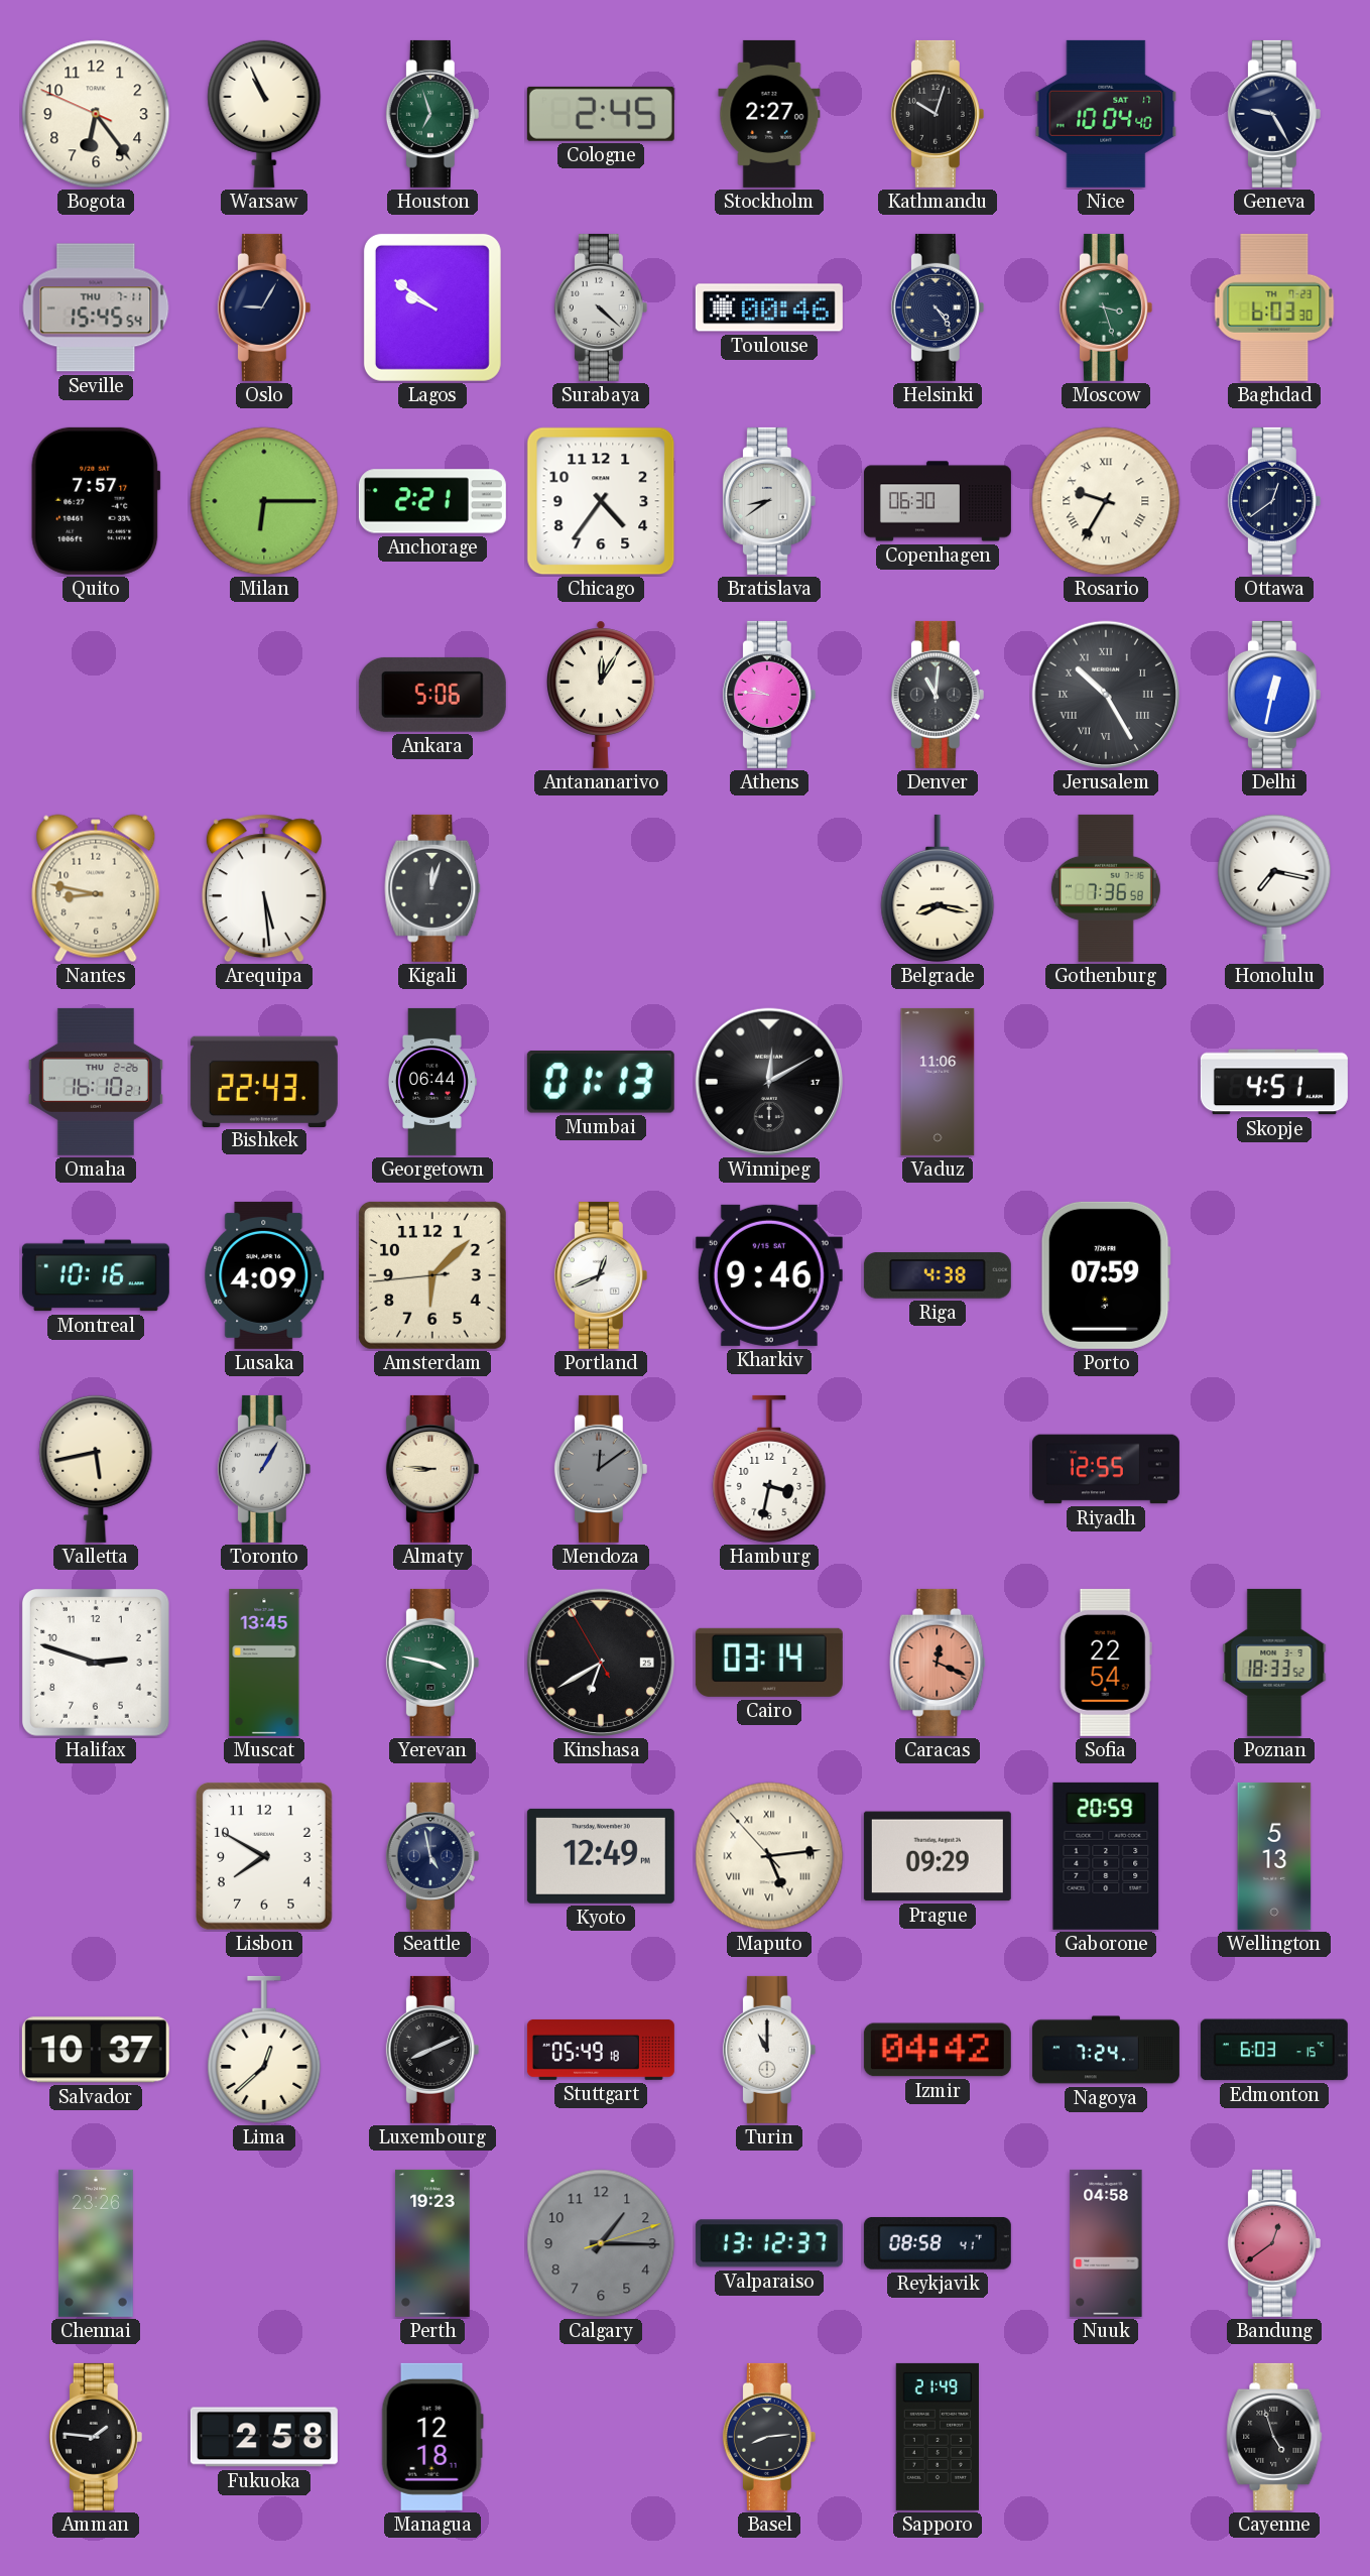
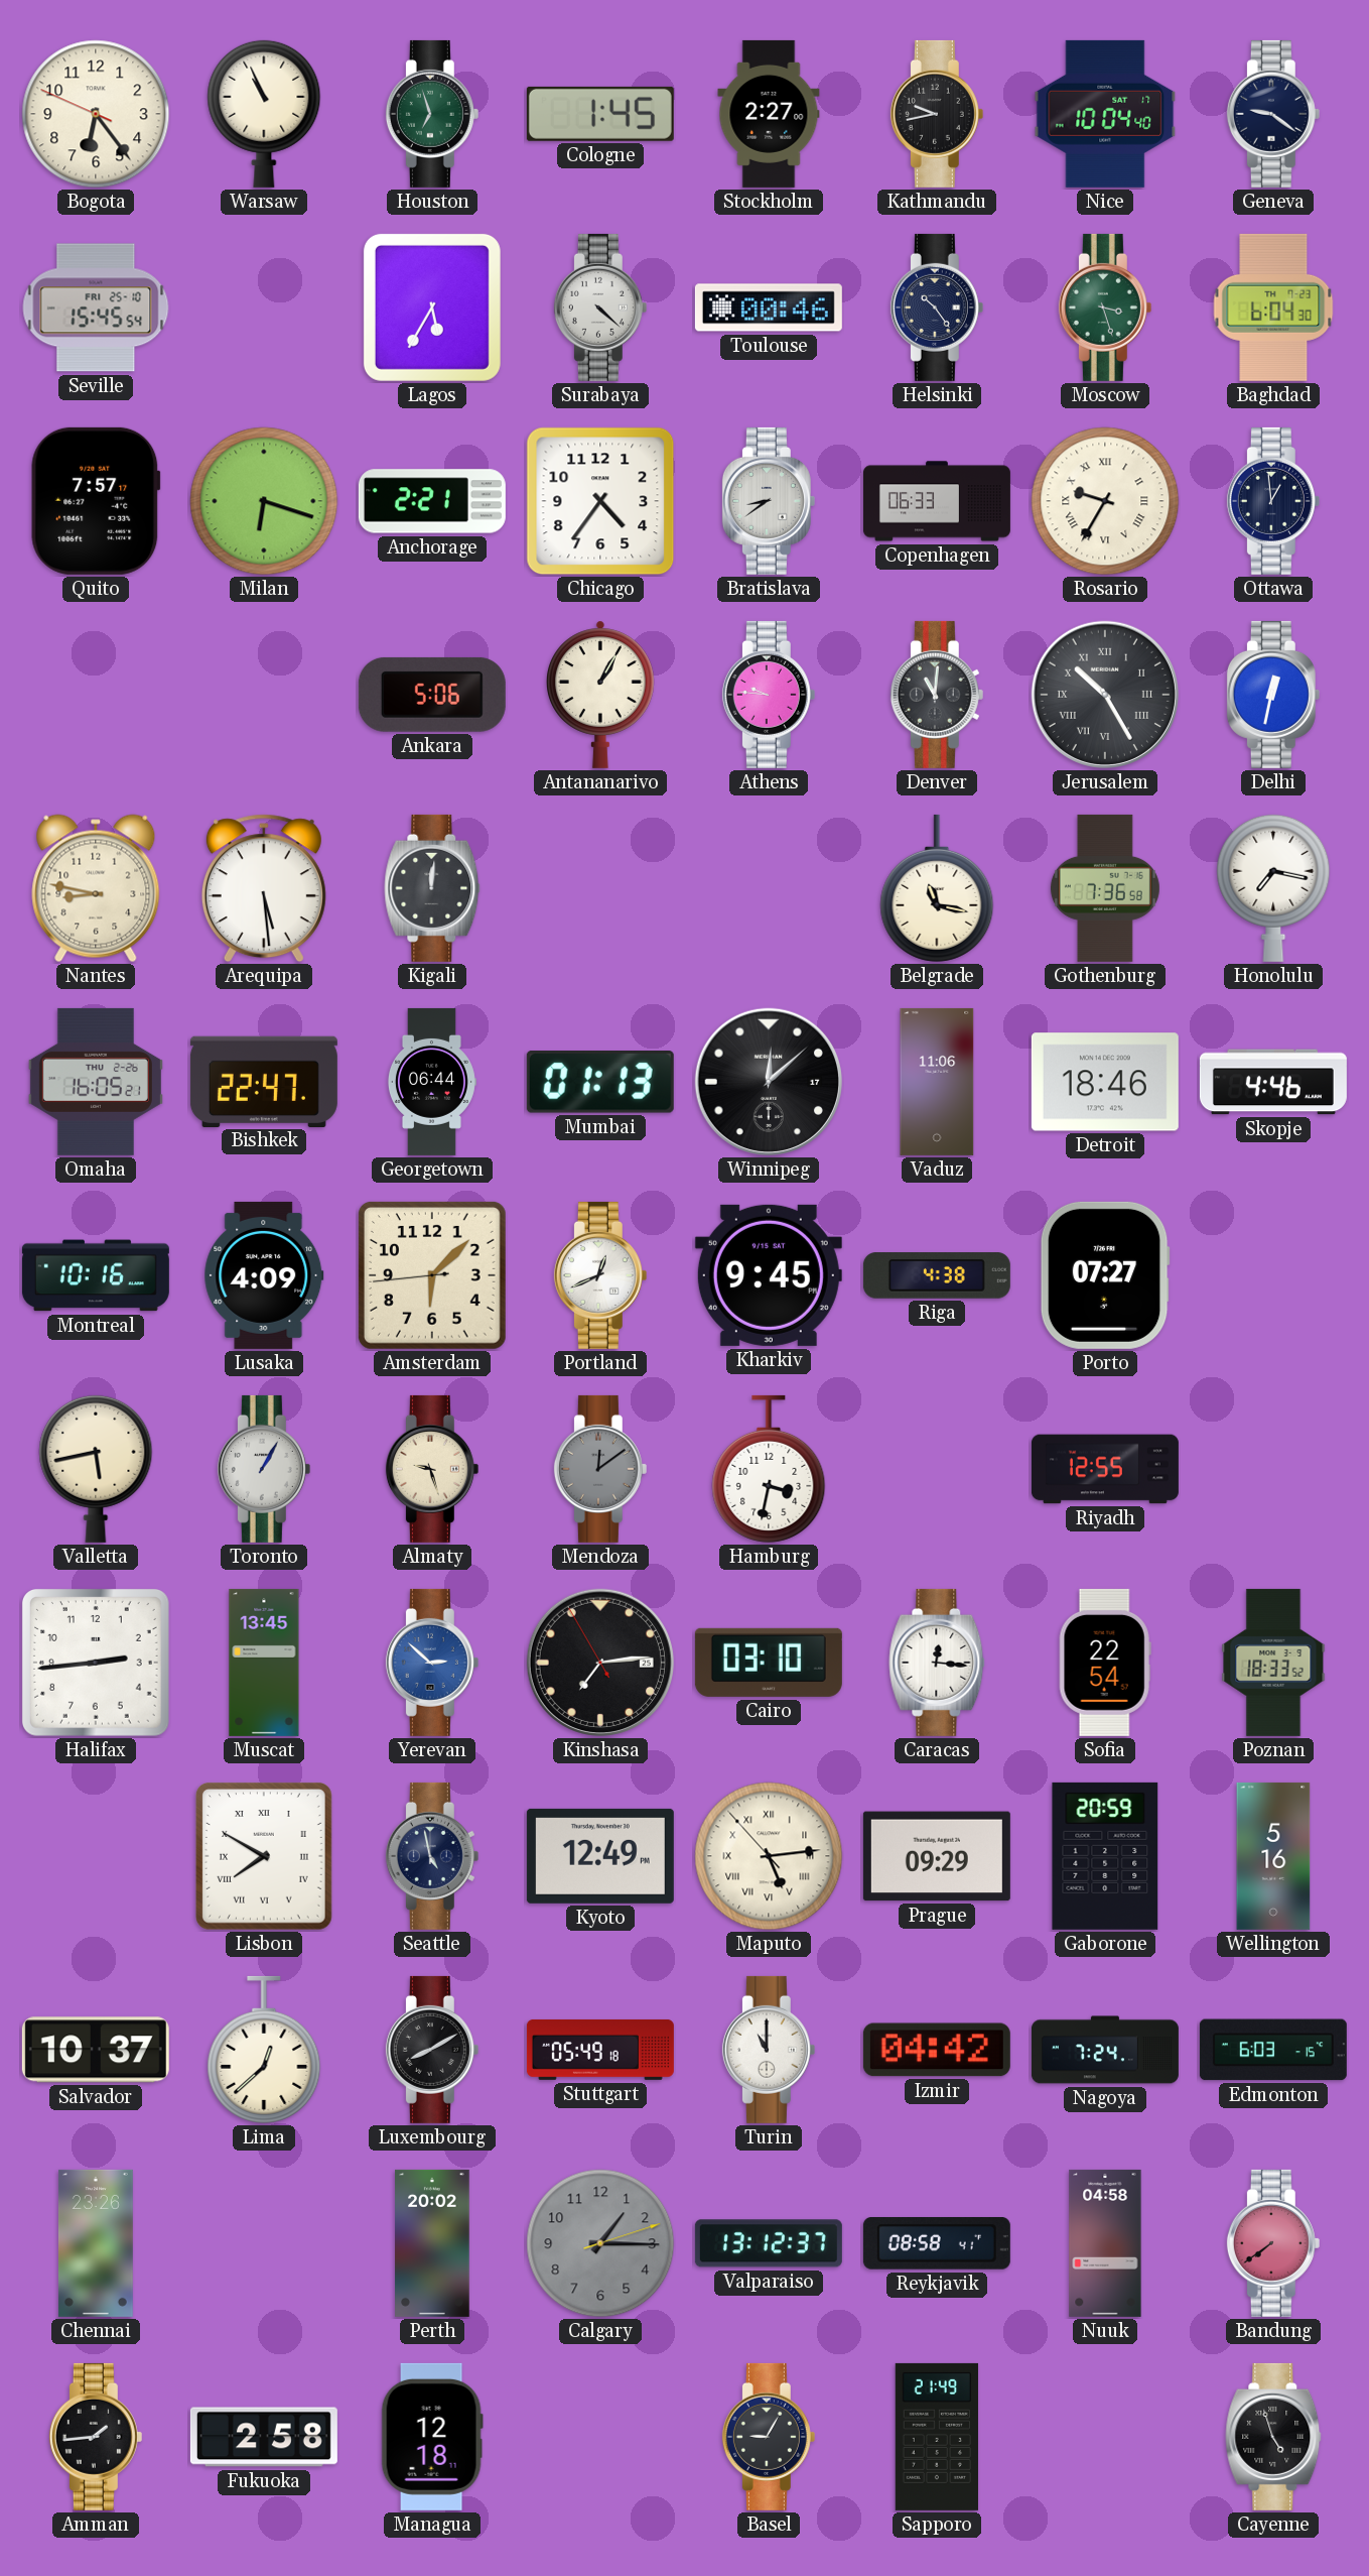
Cologne: 2:45 -> 1:45 (600, 114)
Kathmandu: 10:03 -> 9:43 (937, 114)
Geneva: 9:25 -> 9:21 (1273, 114)
Seville date: THU 7-11 -> FRI 25-10 (96, 308)
Oslo: 9:05 -> none (264, 308)
Lagos: 9:51 -> 5:35 (432, 308)
Helsinki: 4:24 -> 10:24 (937, 308)
Baghdad: 6:03 -> 6:04 (1273, 308)
Milan: 6:15 -> 6:18 (264, 501)
Copenhagen: 06:30 -> 06:33 (937, 501)
Ottawa: 12:39 -> 12:59 (1273, 501)
Antananarivo: 12:05 -> 1:05 (601, 695)
Kigali: 12:03 -> 12:01 (432, 888)
Belgrade: 8:17 -> 11:17 (937, 888)
Omaha: 16:10 -> 16:05 (96, 1082)
Bishkek: 22:43 -> 22:47 (264, 1081)
Winnipeg: 12:10 -> 12:08 (769, 1082)
Detroit: none -> 18:46 (1105, 1082)
Skopje: 4:51 -> 4:46 (1273, 1082)
Kharkiv: 9:46 -> 9:45 (769, 1275)
Porto: 07:59 -> 07:27 (1105, 1275)
Almaty: 8:46 -> 9:27 (432, 1469)
Halifax: 2:48 -> 2:44 (97, 1664)
Yerevan: 3:47 -> 2:52 (432, 1663)
Yerevan dial: green -> blue (432, 1663)
Kinshasa: 6:39 -> 7:13 (600, 1663)
Cairo: 03:14 -> 03:10 (769, 1663)
Caracas: 12:19 -> 12:16 (937, 1663)
Caracas dial: salmon -> white (937, 1663)
Lisbon numerals: Arabic -> Roman (264, 1857)
Wellington: 5:13 -> 5:16 (1273, 1856)
Luxembourg: 8:11 -> 8:10 (432, 2050)
Perth: 19:23 -> 20:02 (432, 2243)
Bandung: 12:39 -> 7:39 (1273, 2243)
Amman: 1:46 -> 1:44 (96, 2437)
Basel: 8:14 -> 9:05 (769, 2437)
